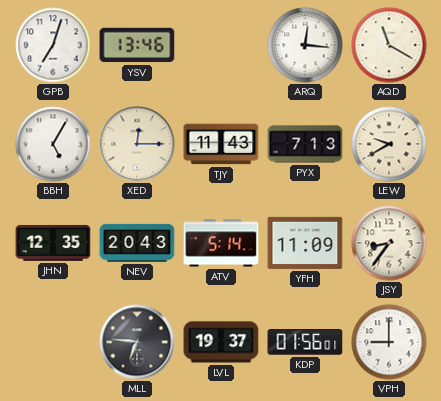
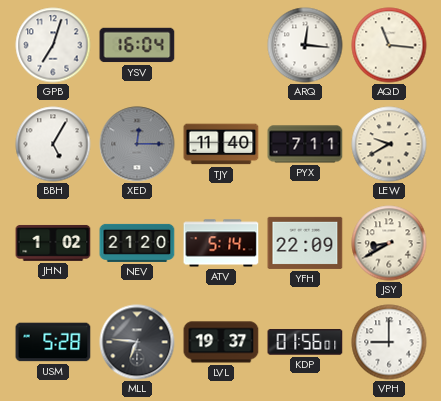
YSV: 13:46 -> 16:04 (137, 45)
AQD: 11:20 -> 11:16 (389, 45)
XED dial: cream -> grey (137, 144)
TJY: 11:43 -> 11:40 (221, 144)
PYX: 7:13 -> 7:11 (305, 144)
JHN: 12:35 -> 1:02 (53, 243)
NEV: 20:43 -> 21:20 (137, 243)
YFH: 11:09 -> 22:09 (305, 243)
JSY: 8:36 -> 8:40 (389, 243)
USM: none -> 5:28 (53, 342)
